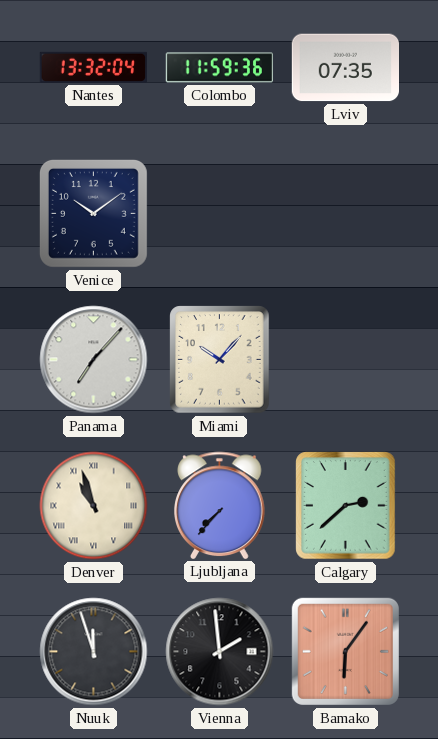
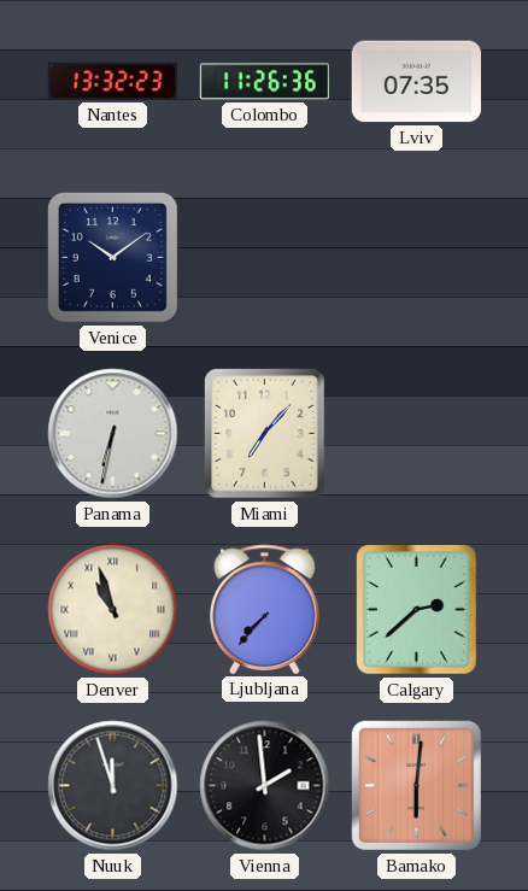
Nantes: 13:32:04 -> 13:32:23 (112, 81)
Colombo: 11:59 -> 11:26 (264, 82)
Panama: 7:07 -> 6:32 (113, 434)
Miami: 10:07 -> 7:07 (265, 434)
Bamako: 6:06 -> 6:01 (416, 785)
